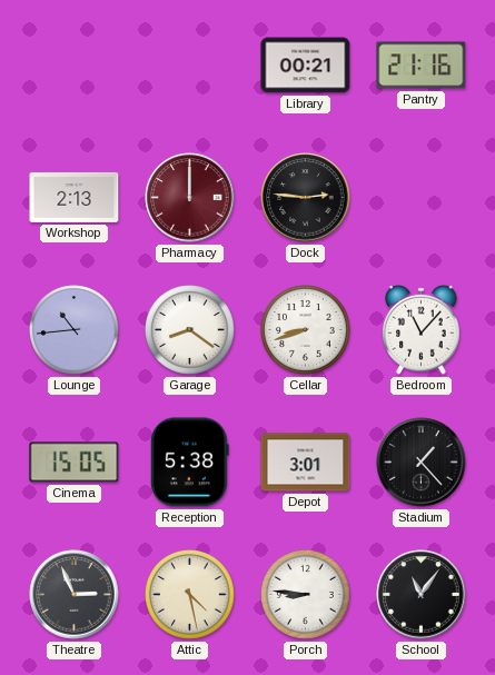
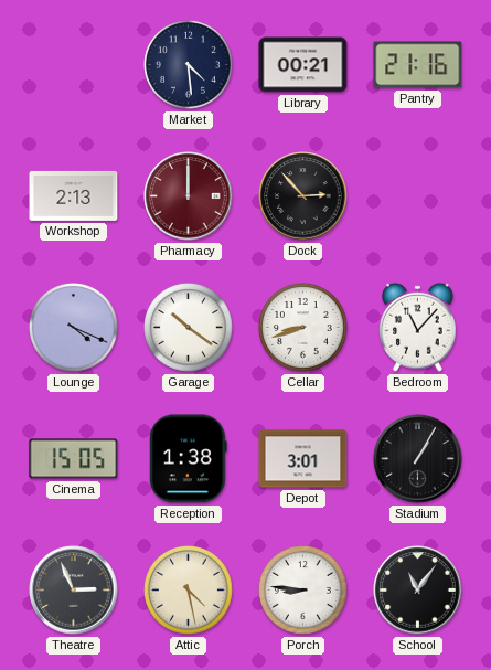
Market: none -> 4:29 (189, 65)
Dock: 2:46 -> 2:53 (303, 196)
Lounge: 10:44 -> 4:19 (74, 328)
Garage: 8:21 -> 10:21 (189, 328)
Reception: 5:38 -> 1:38 (189, 459)
Stadium: 1:23 -> 1:05 (418, 459)
